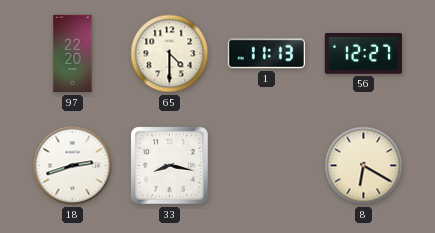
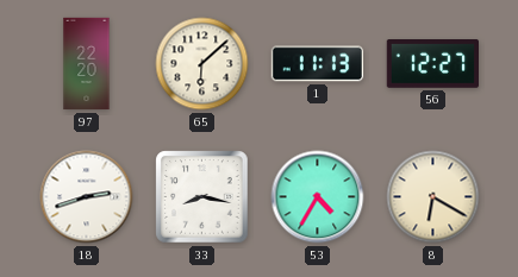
65: 4:30 -> 6:08 (202, 64)
53: none -> 4:35 (318, 197)
